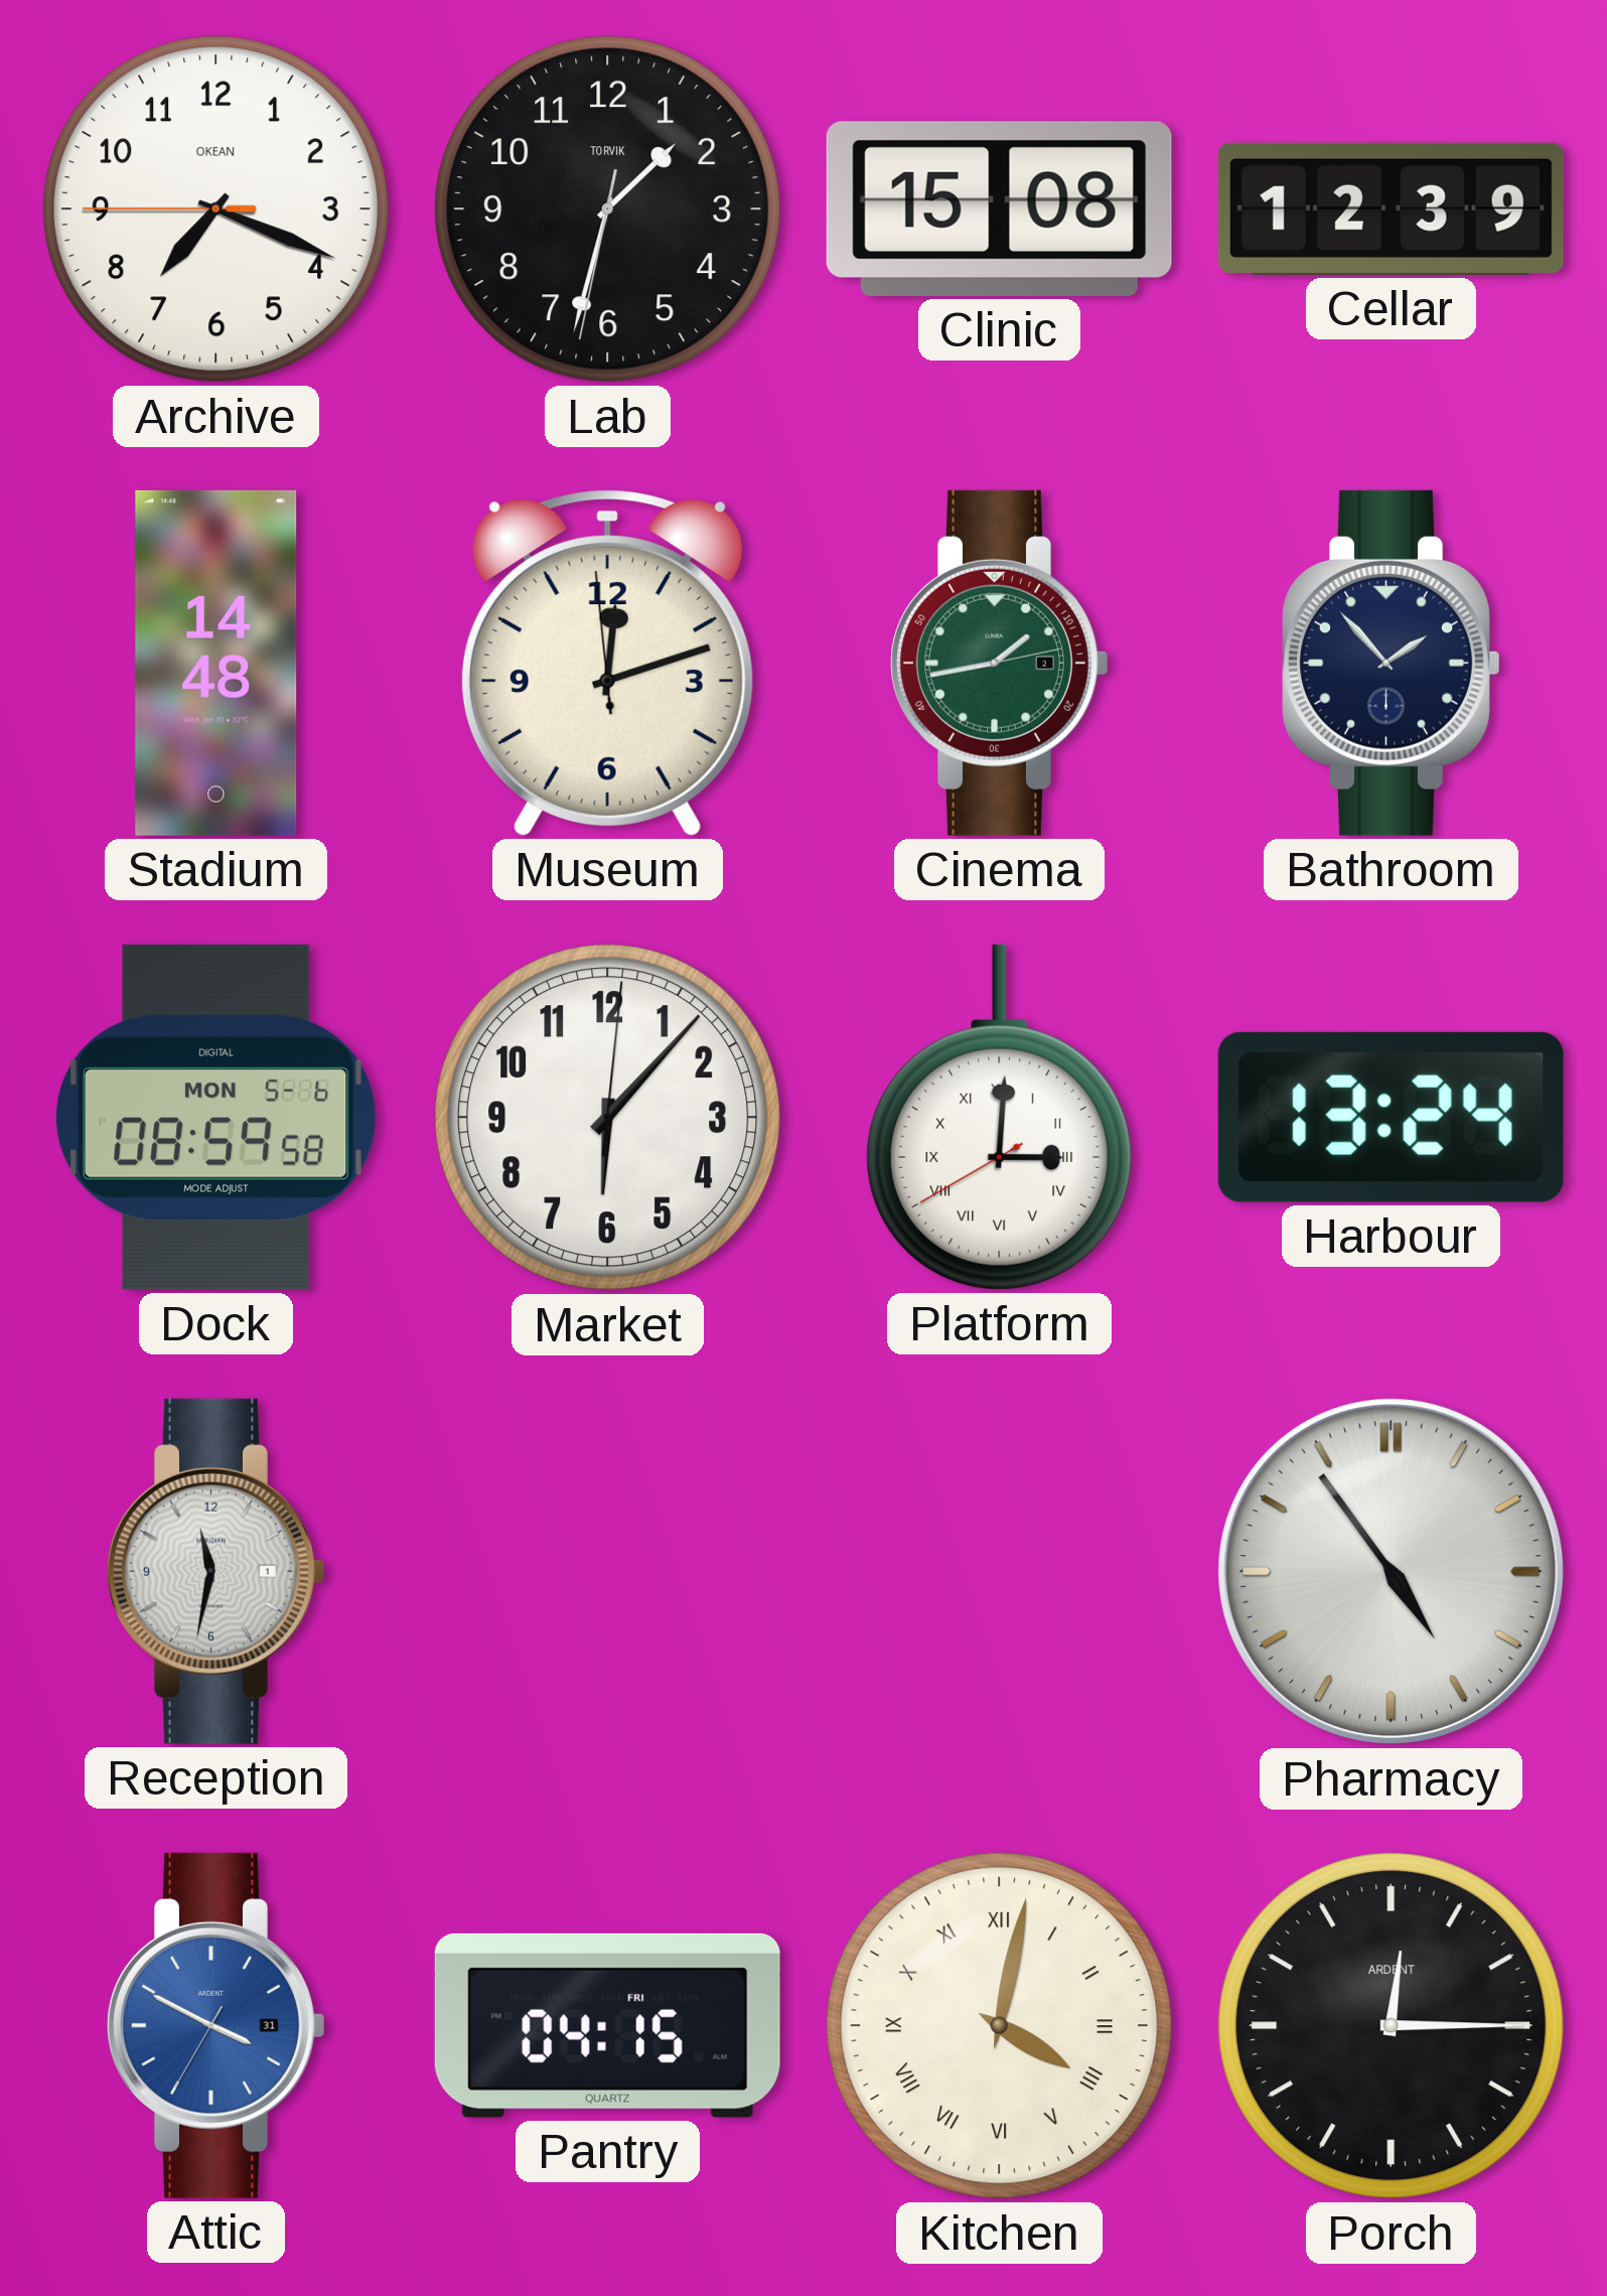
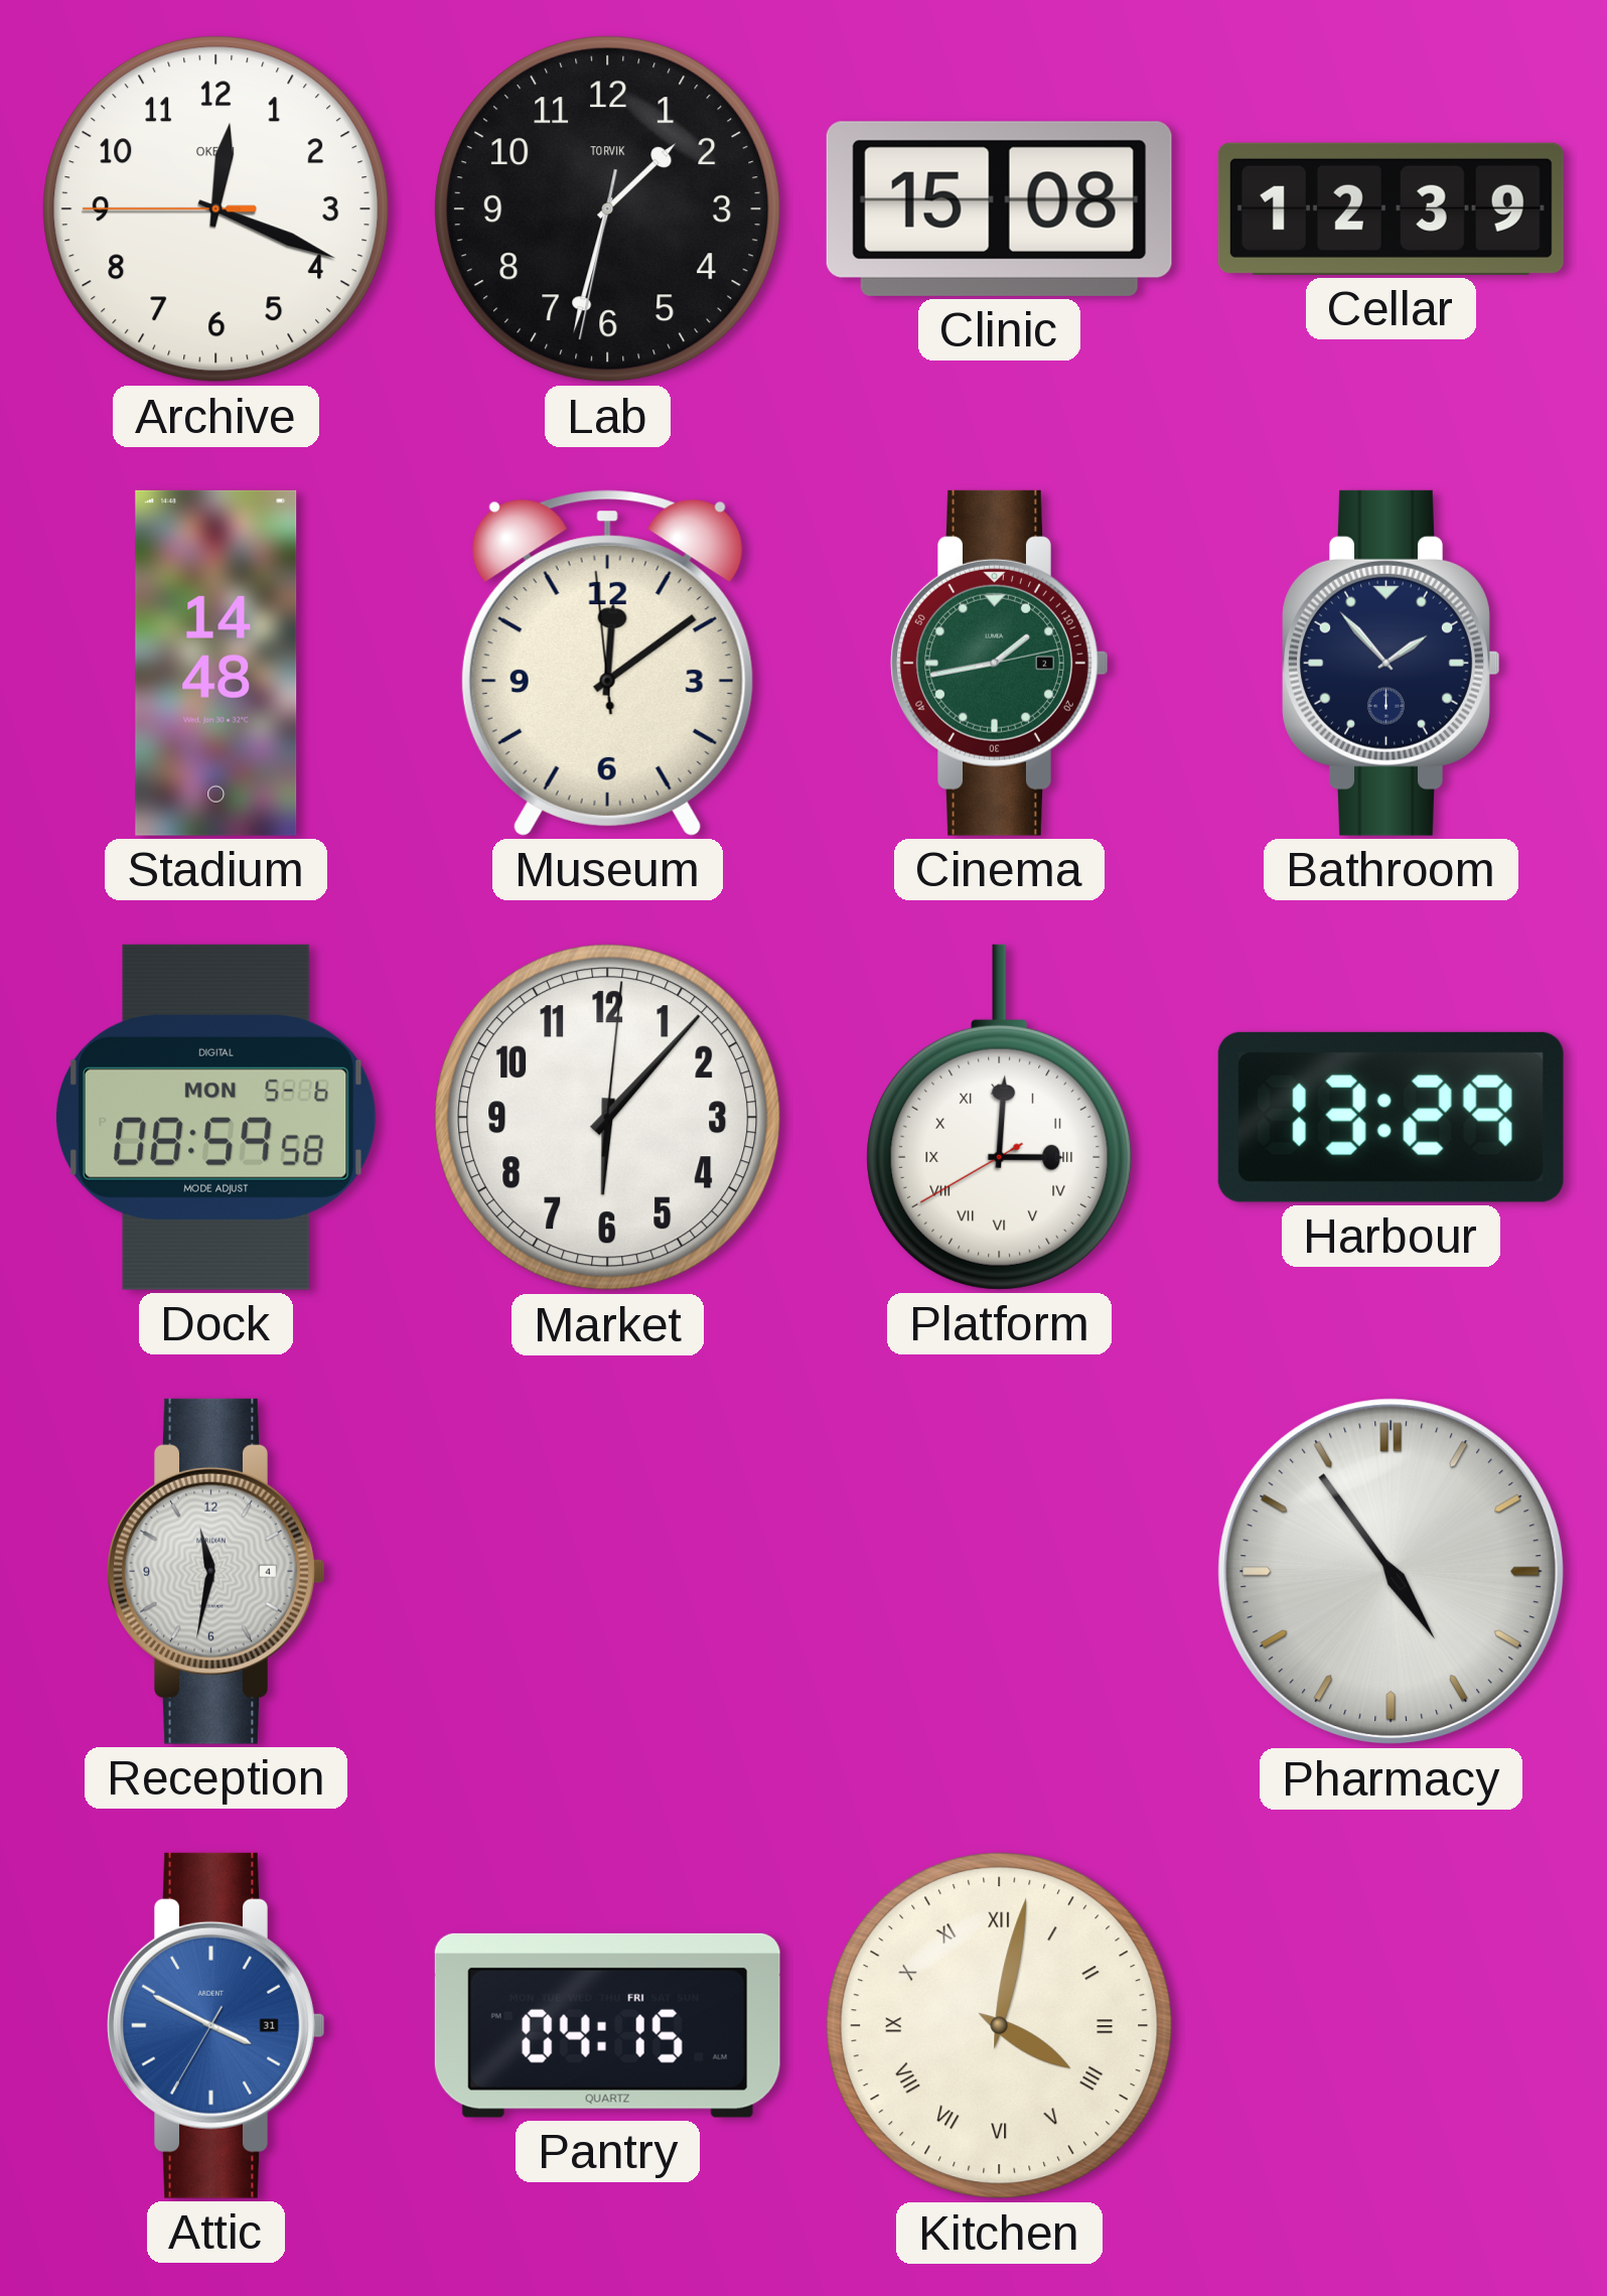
Archive: 7:18 -> 12:18 (216, 209)
Museum: 12:11 -> 12:08 (607, 663)
Harbour: 13:24 -> 13:29 (1391, 1117)
Reception date: 1 -> 4 (216, 1571)
Porch: 12:15 -> none (1392, 2026)
